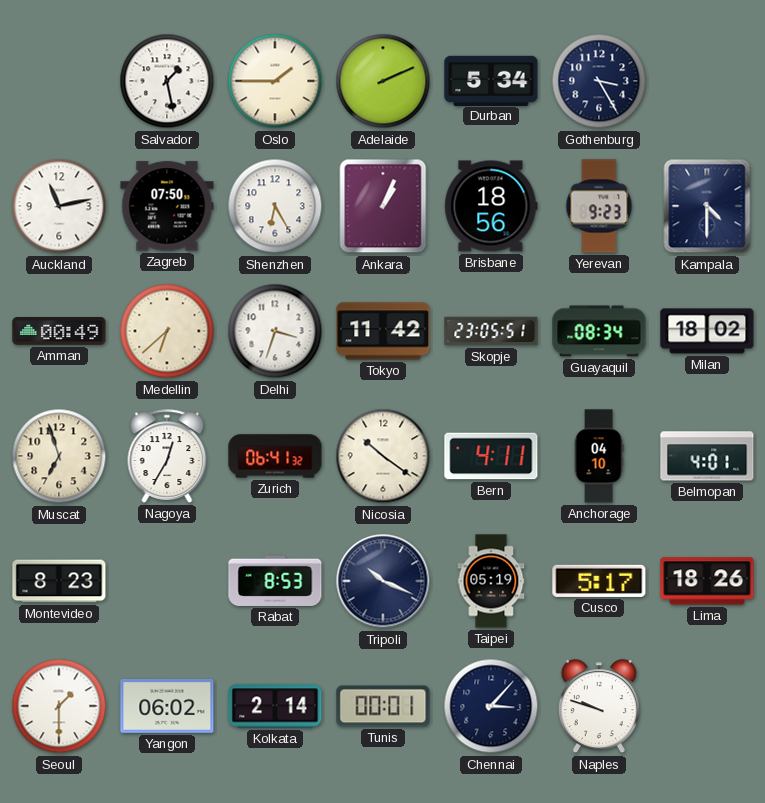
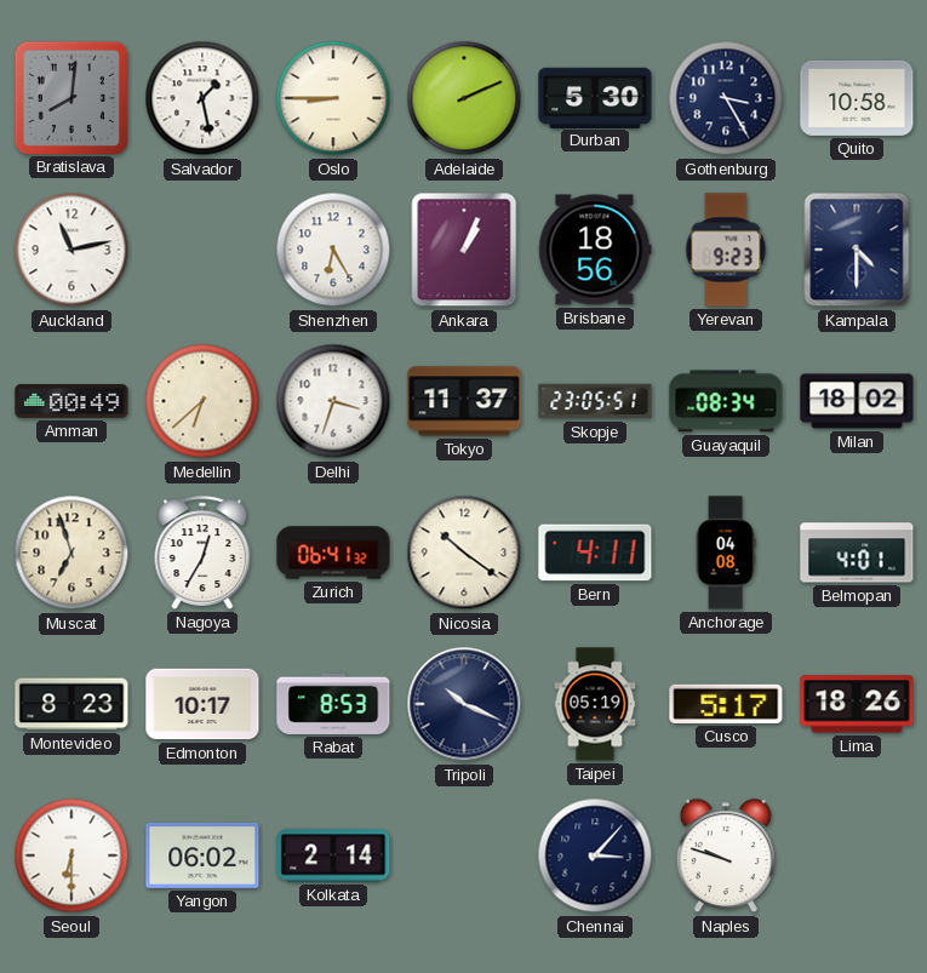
Bratislava: none -> 8:01 (70, 97)
Oslo: 1:45 -> 8:45 (333, 98)
Durban: 5:34 -> 5:30 (595, 97)
Quito: none -> 10:58 (857, 98)
Zagreb: 07:50 -> none (167, 206)
Tokyo: 11:42 -> 11:37 (464, 401)
Anchorage: 04:10 -> 04:08 (726, 553)
Edmonton: none -> 10:17 (202, 704)
Seoul: 1:30 -> 6:30 (71, 855)
Tunis: 00:01 -> none (383, 706)
